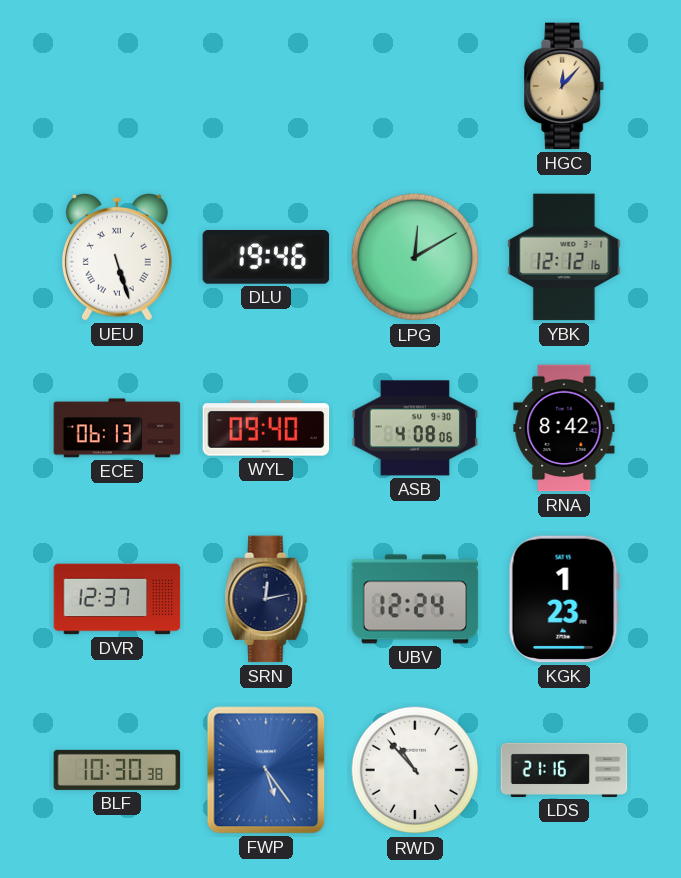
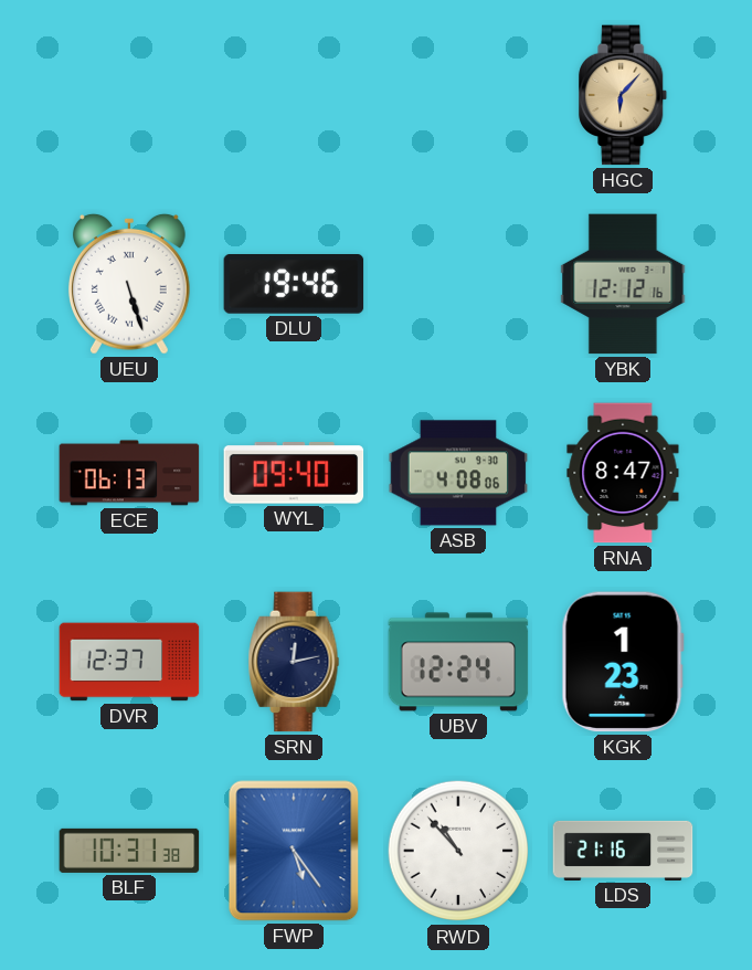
HGC: 12:07 -> 6:07 (624, 95)
LPG: 12:10 -> none (415, 257)
RNA: 8:42 -> 8:47 (623, 473)
BLF: 10:30 -> 10:31 (129, 851)
